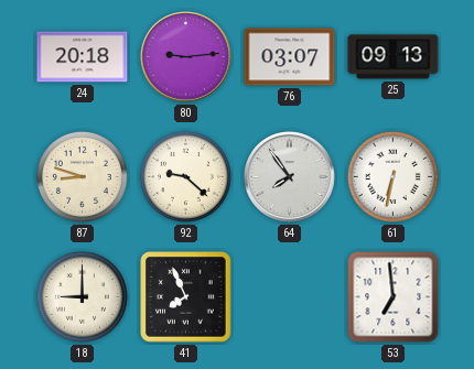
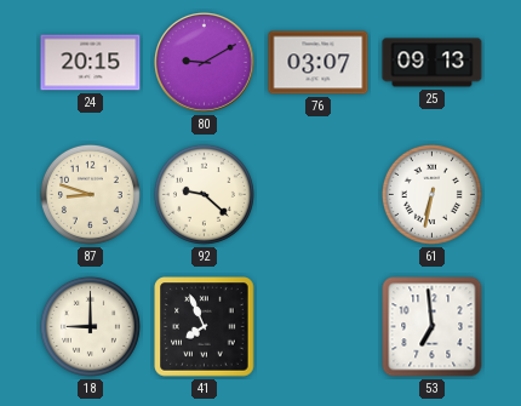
24: 20:18 -> 20:15 (91, 63)
80: 9:14 -> 9:10 (205, 63)
64: 7:54 -> none (290, 177)
